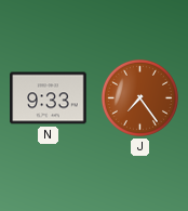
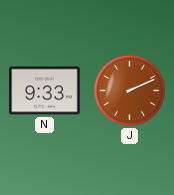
J: 7:24 -> 2:11 (129, 90)
